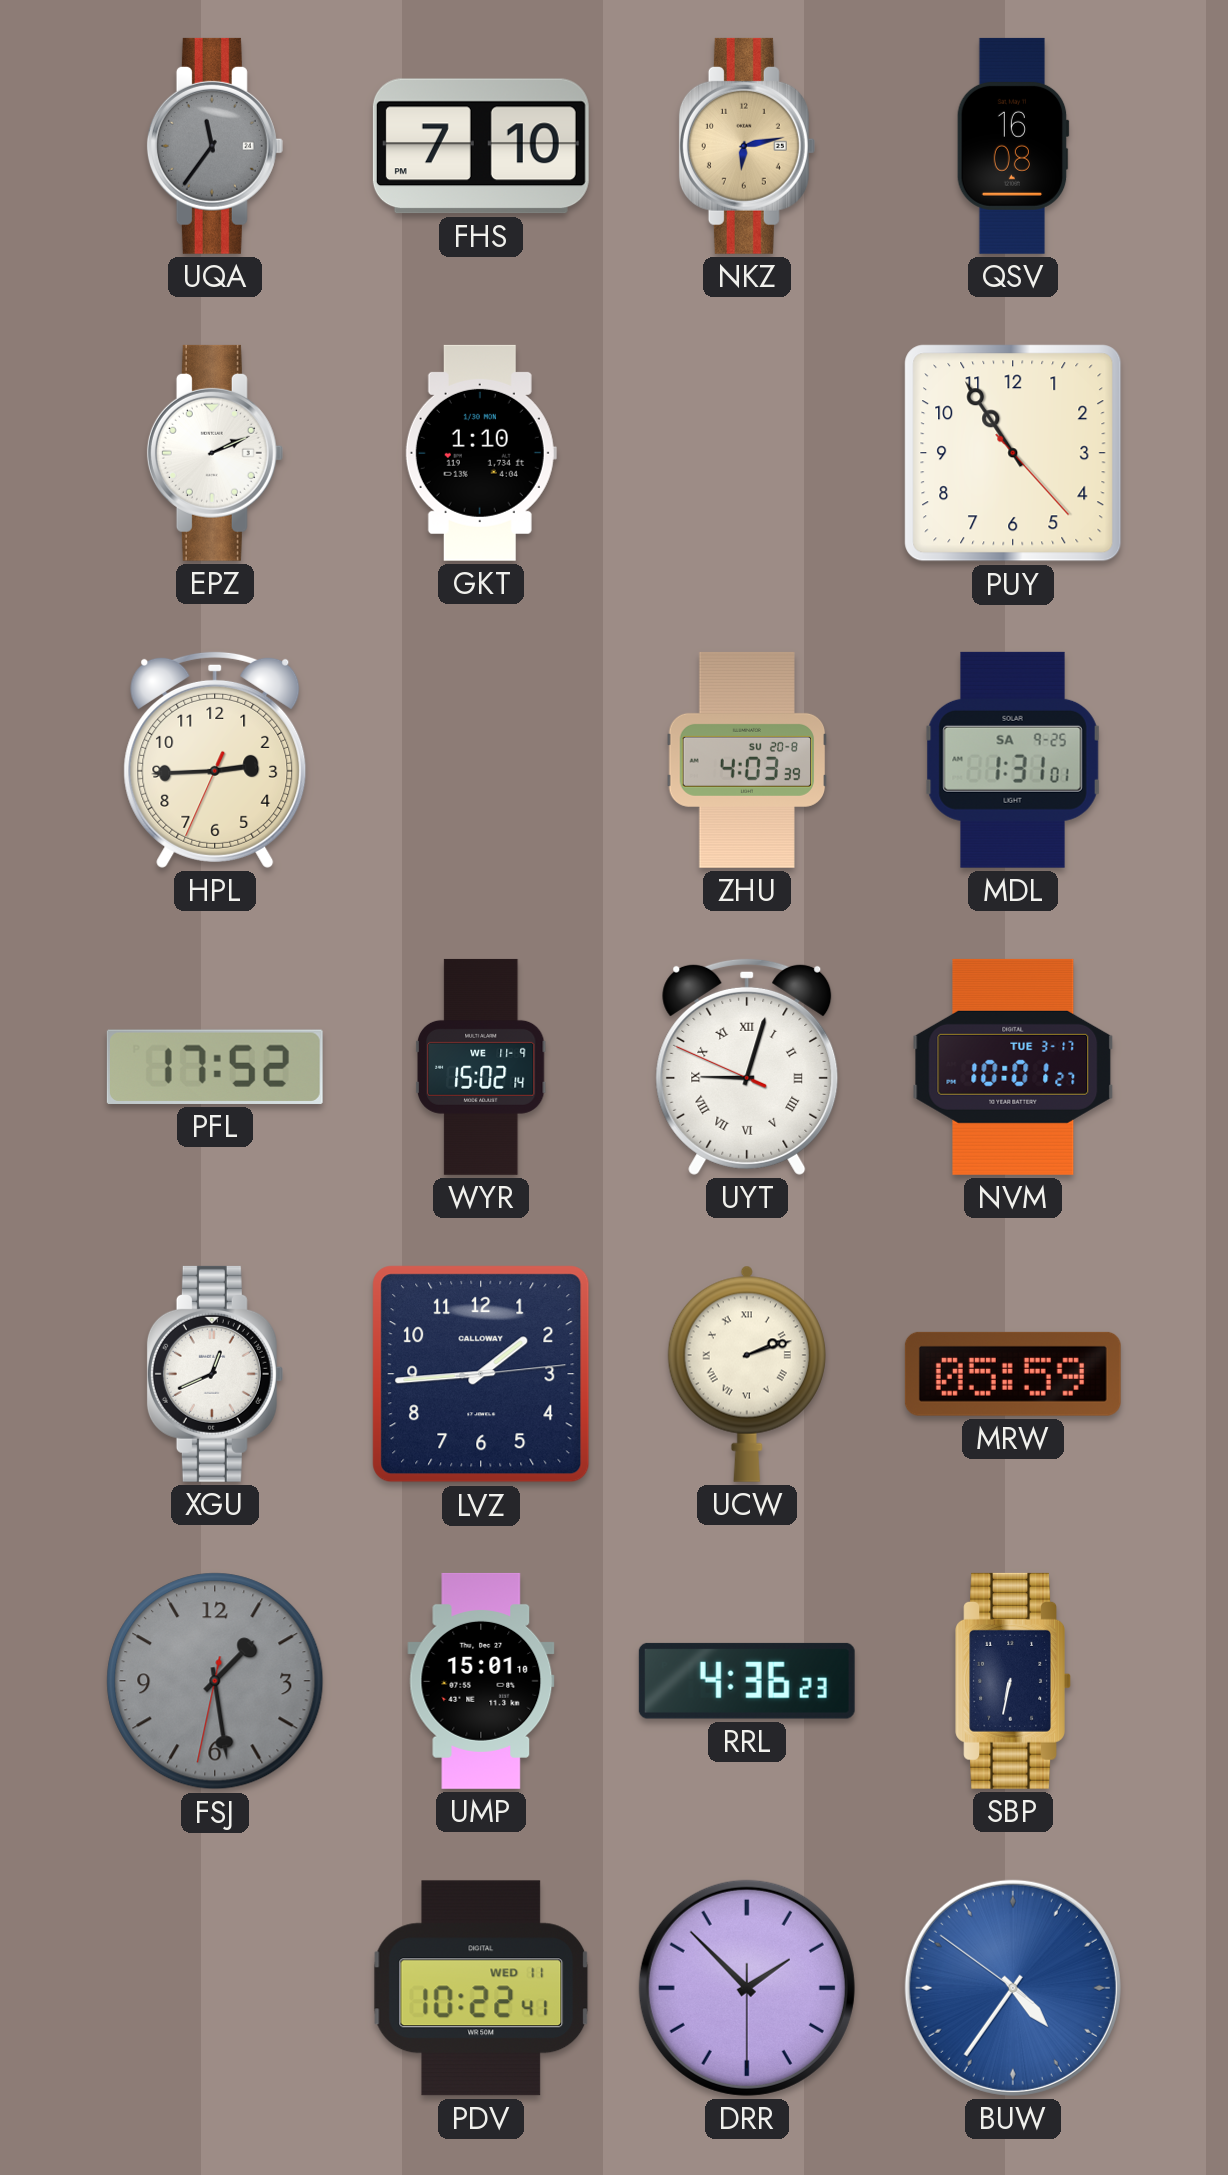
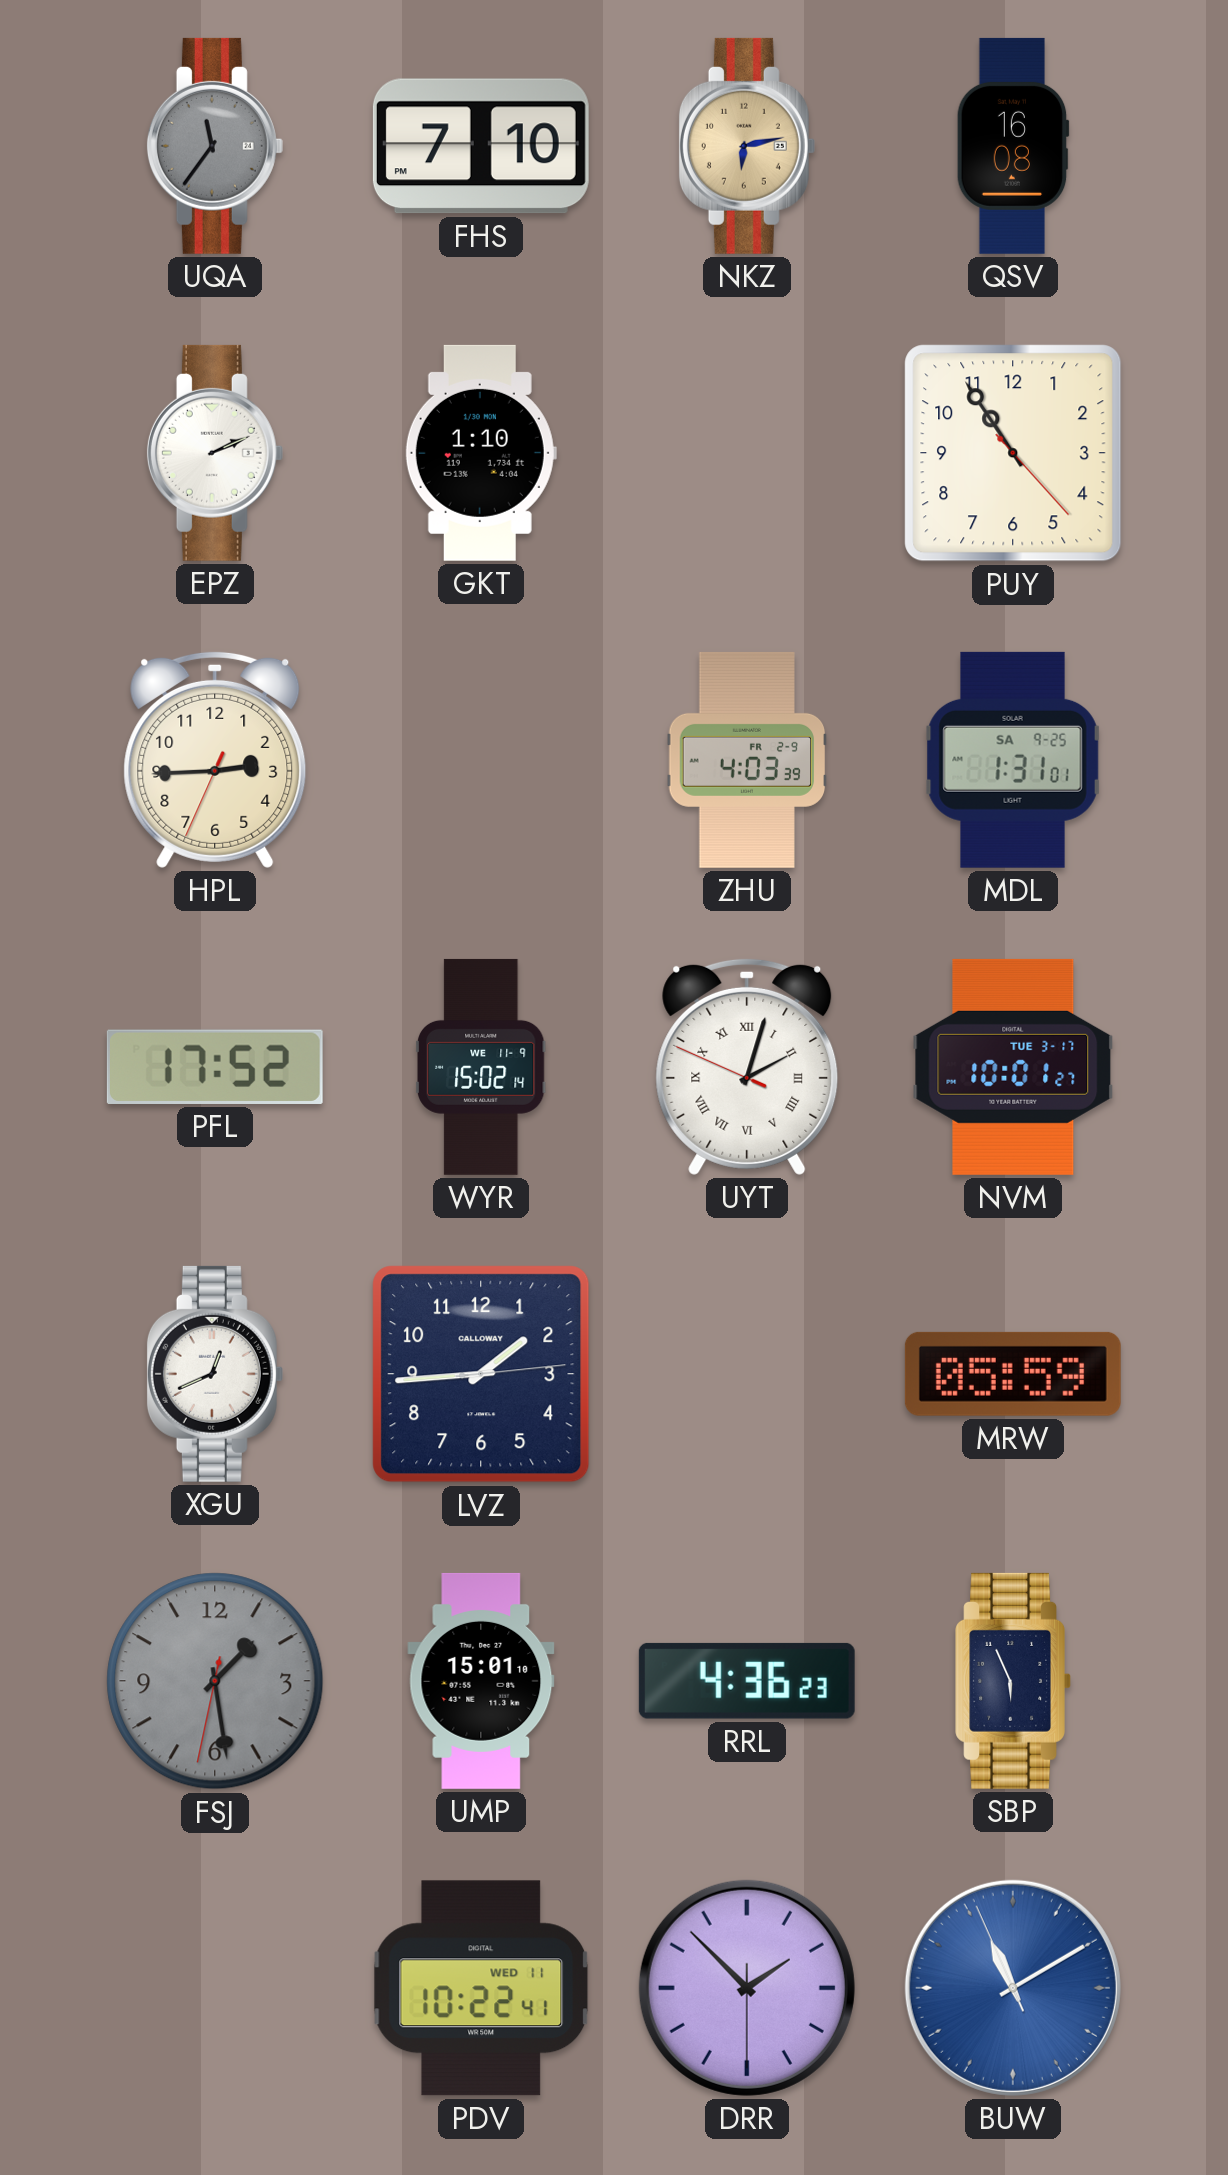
ZHU date: SU 20-8 -> FR 2-9 (747, 760)
UYT: 9:02 -> 2:02 (747, 1066)
UCW: 2:12 -> none (747, 1374)
SBP: 6:32 -> 5:56 (1013, 1681)
BUW: 4:35 -> 11:09 (1013, 1988)
